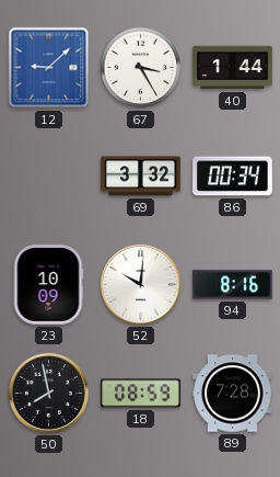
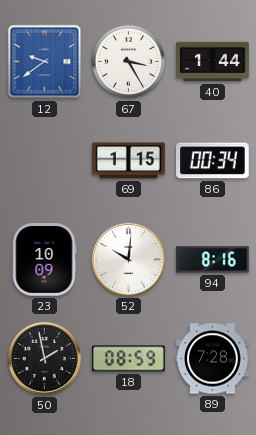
12: 9:08 -> 9:39 (45, 62)
69: 3:32 -> 1:15 (129, 161)
50: 7:58 -> 1:58 (44, 358)
